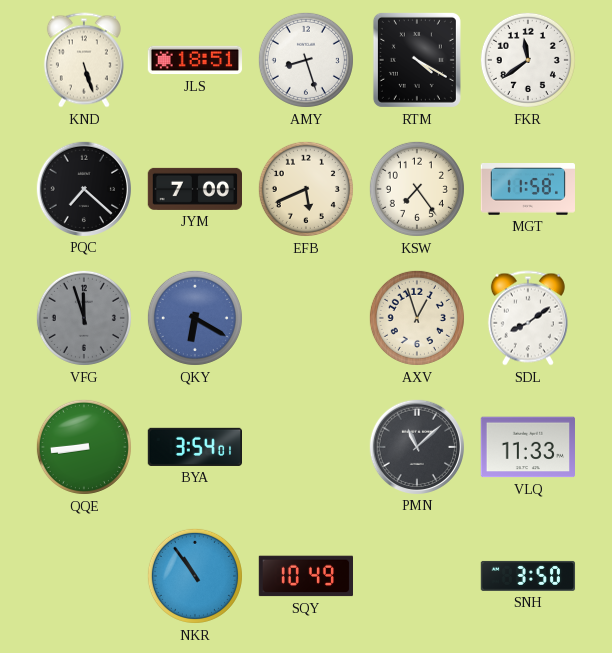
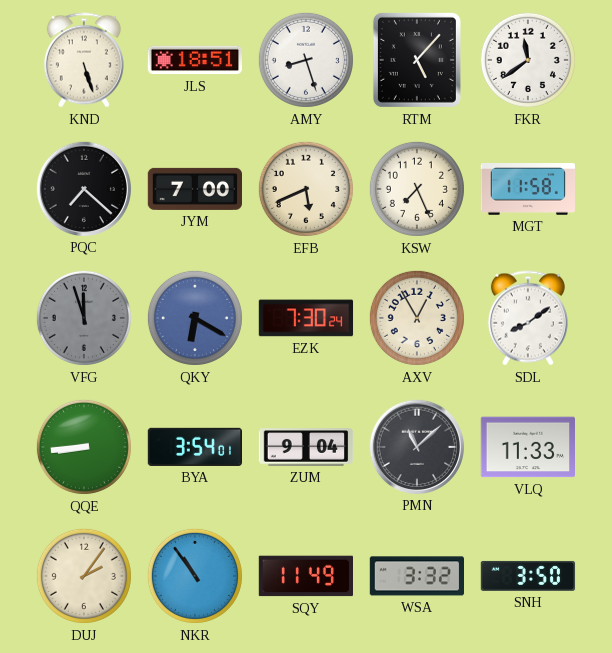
RTM: 4:20 -> 5:07 (417, 60)
KSW: 7:24 -> 7:26 (417, 189)
EZK: none -> 7:30 (306, 318)
AXV: 12:57 -> 12:55 (417, 318)
ZUM: none -> 9:04 (306, 447)
DUJ: none -> 2:06 (84, 576)
SQY: 10:49 -> 11:49 (305, 576)
WSA: none -> 3:32 (416, 576)
